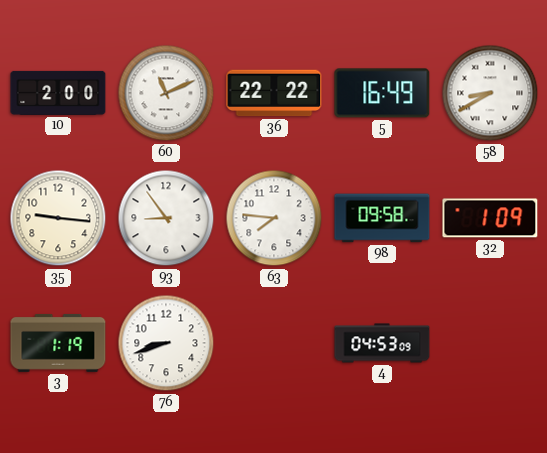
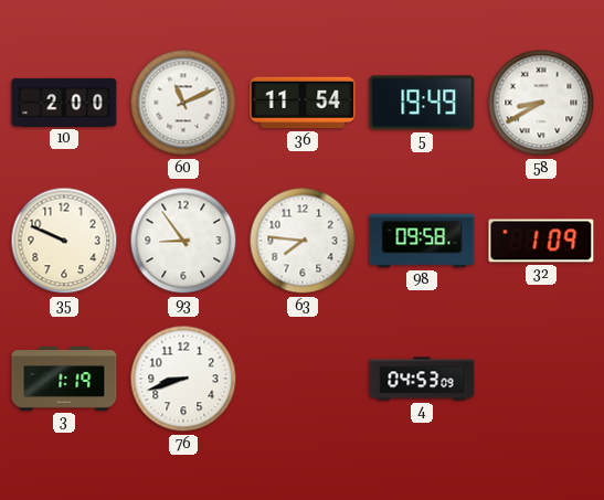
36: 22:22 -> 11:54 (303, 103)
5: 16:49 -> 19:49 (422, 103)
35: 9:16 -> 9:49 (64, 241)
